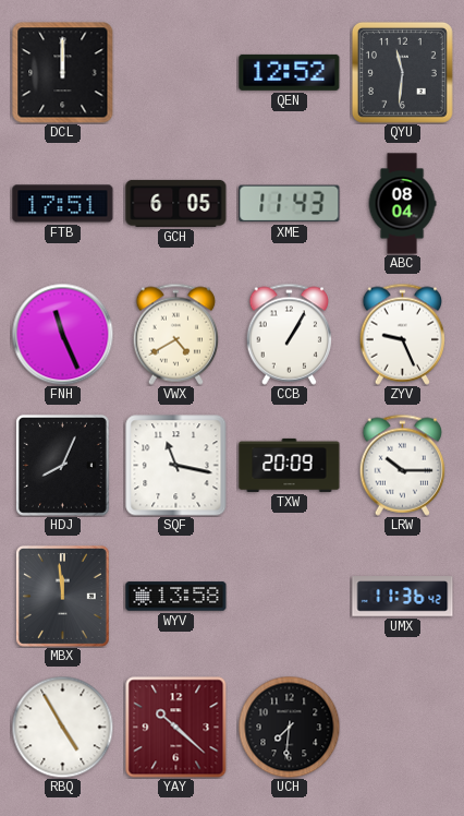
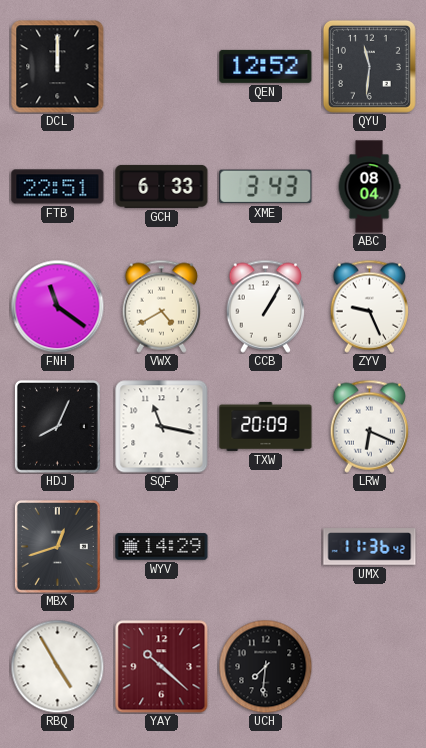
FTB: 17:51 -> 22:51 (58, 187)
GCH: 6:05 -> 6:33 (162, 186)
XME: 11:43 -> 3:43 (266, 187)
FNH: 11:26 -> 11:21 (57, 306)
LRW: 10:15 -> 6:19 (370, 426)
MBX: 11:59 -> 12:42 (57, 546)
WYV: 13:58 -> 14:29 (162, 547)
